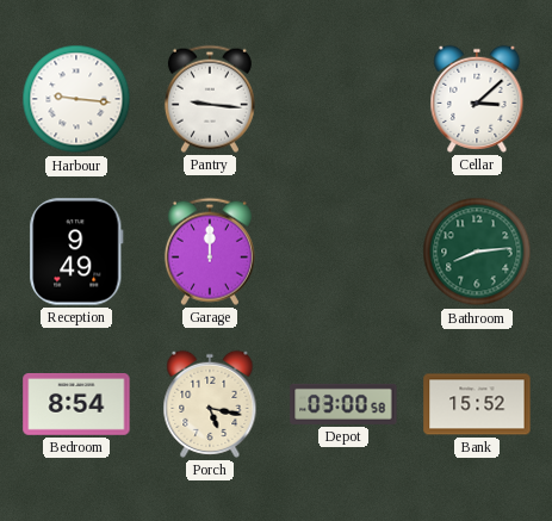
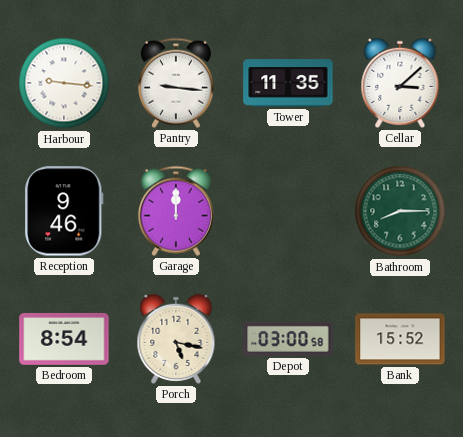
Tower: none -> 11:35 (288, 83)
Reception: 9:49 -> 9:46 (64, 211)
Bathroom: 8:14 -> 8:15 (400, 211)
